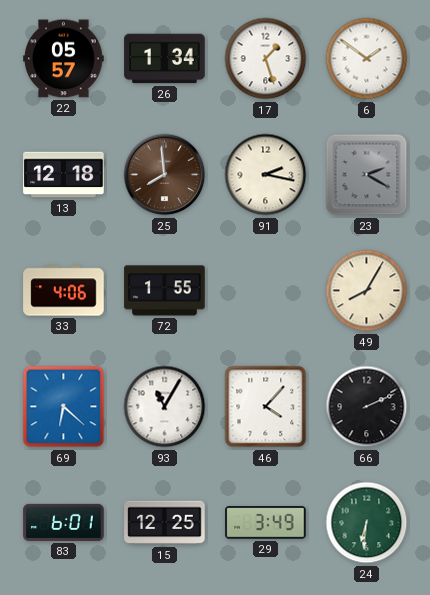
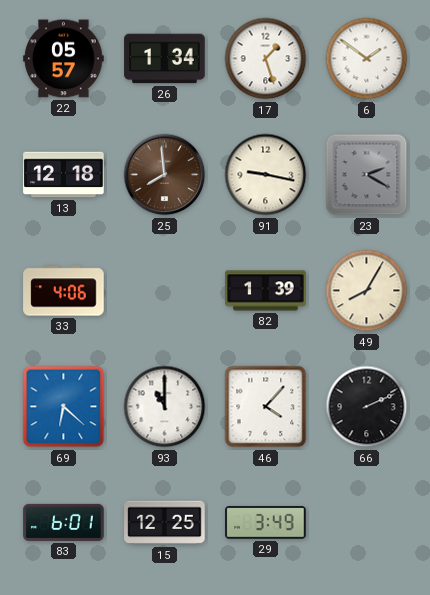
91: 2:17 -> 9:17 (266, 175)
72: 1:55 -> none (165, 291)
82: none -> 1:39 (266, 291)
93: 11:05 -> 11:00 (165, 407)
24: 6:31 -> none (367, 523)
